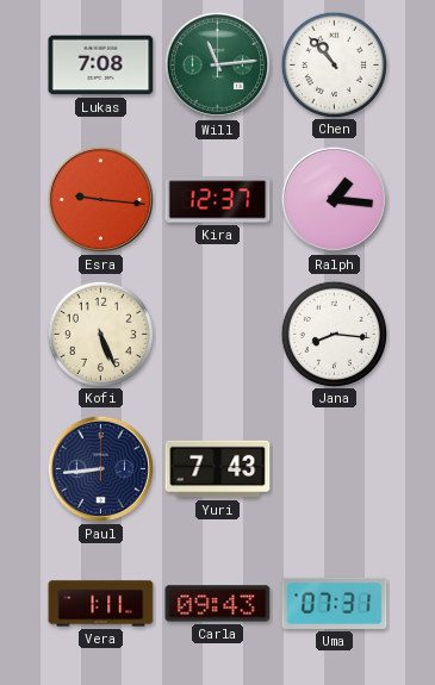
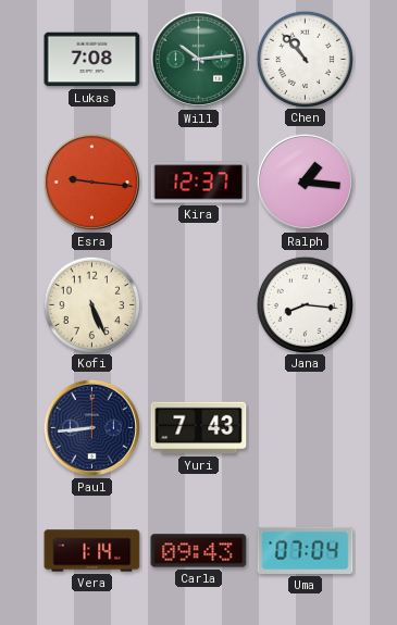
Will: 11:14 -> 10:14 (198, 59)
Vera: 1:11 -> 1:14 (92, 551)
Uma: 07:31 -> 07:04 (306, 550)
